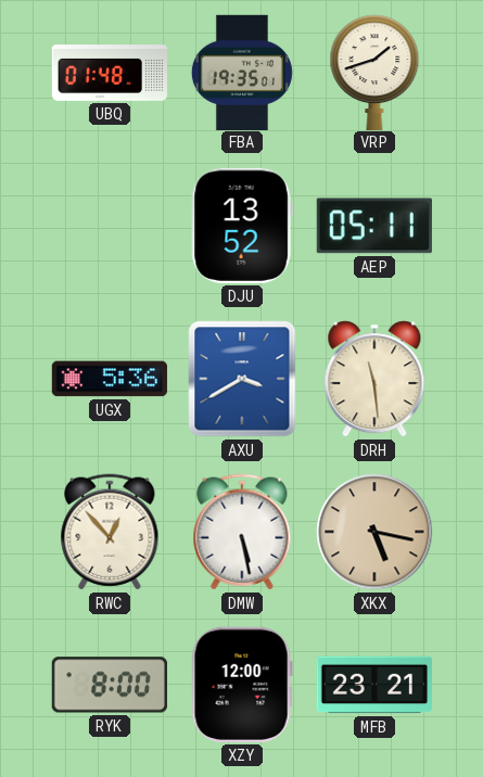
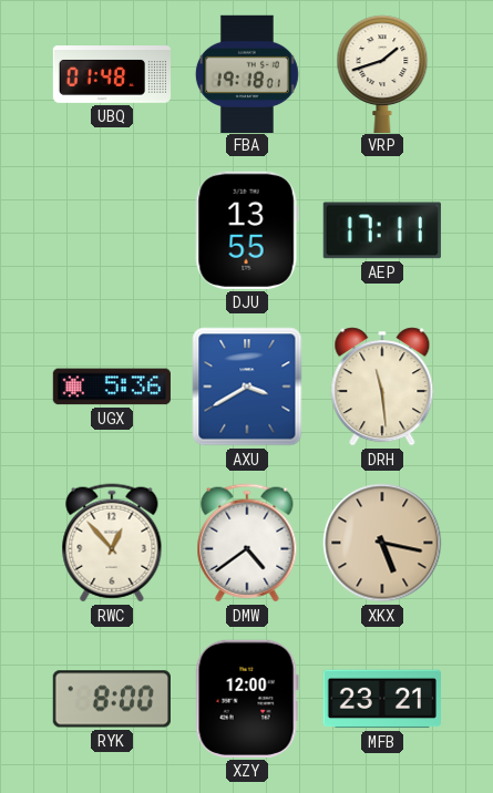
FBA: 19:35 -> 19:18 (247, 73)
DJU: 13:52 -> 13:55 (247, 230)
AEP: 05:11 -> 17:11 (382, 230)
DMW: 5:28 -> 4:39 (247, 543)
